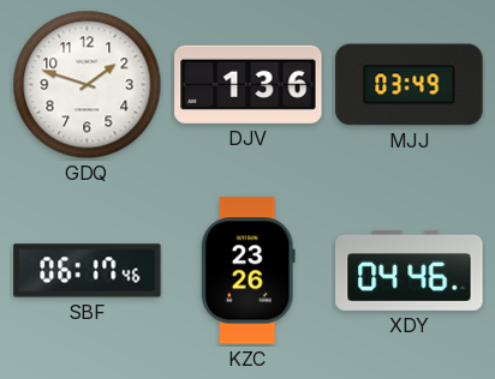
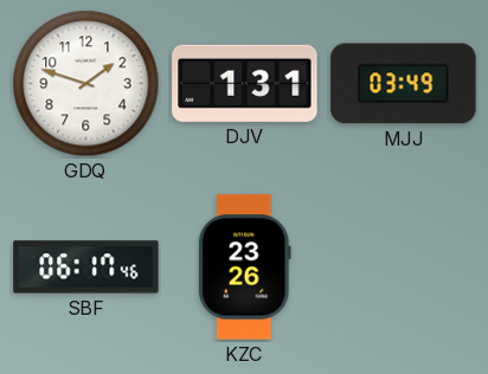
DJV: 1:36 -> 1:31 (245, 83)
XDY: 04:46 -> none (410, 270)
